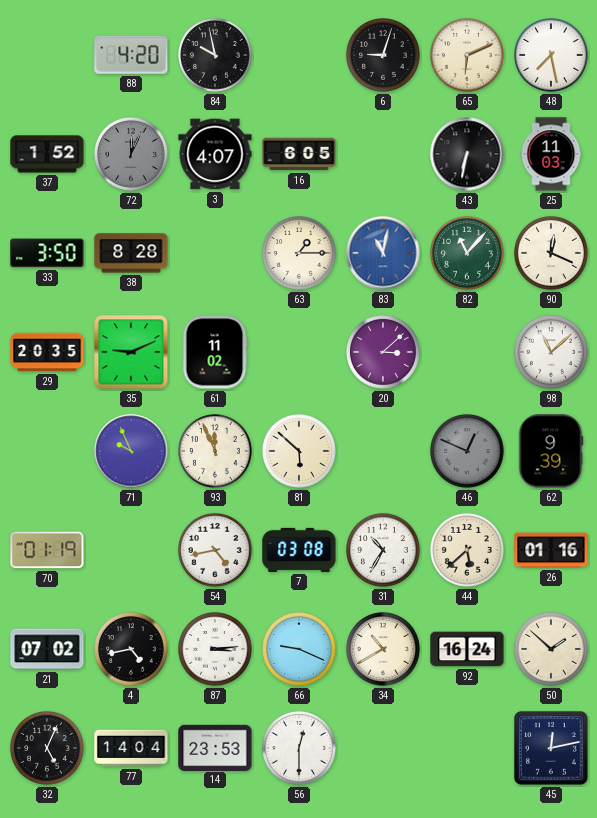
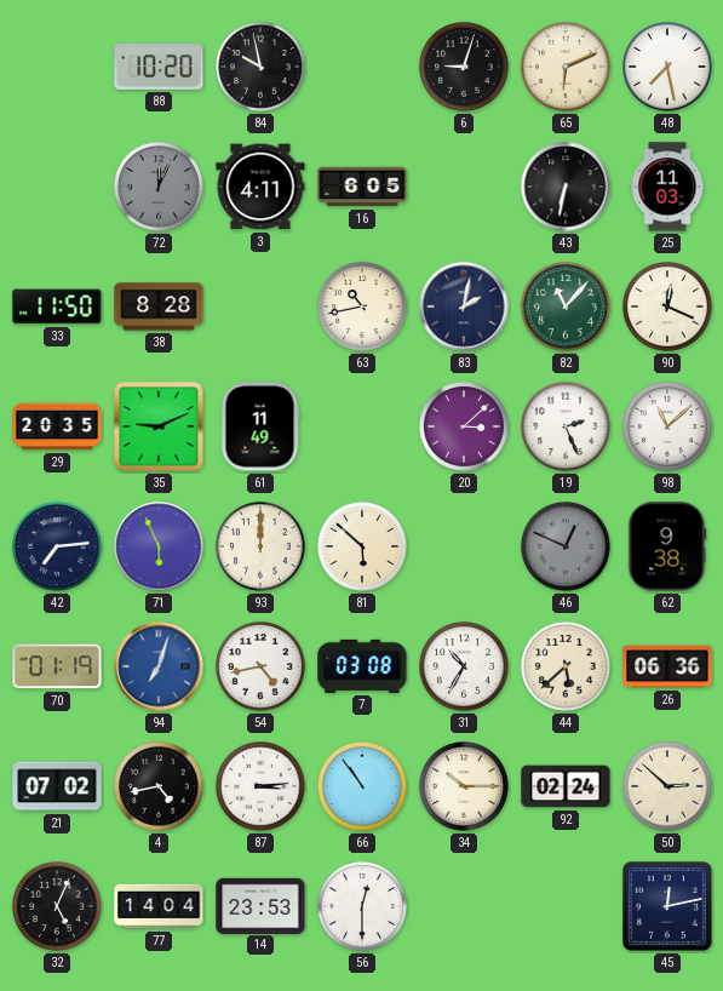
88: 4:20 -> 10:20 (159, 67)
37: 1:52 -> none (47, 154)
3: 4:07 -> 4:11 (260, 187)
33: 3:50 -> 11:50 (57, 307)
63: 1:15 -> 10:43 (363, 308)
83: 11:02 -> 2:02 (464, 307)
83 dial: blue -> navy (464, 307)
61: 11:02 -> 11:49 (260, 426)
19: none -> 2:26 (567, 428)
42: none -> 7:14 (58, 548)
71: 9:56 -> 5:56 (159, 546)
93: 11:56 -> 12:00 (262, 548)
62: 9:39 -> 9:38 (667, 546)
94: none -> 7:03 (159, 666)
26: 01:16 -> 06:36 (667, 666)
66: 9:19 -> 10:54 (363, 787)
34: 10:40 -> 10:15 (465, 787)
92: 16:24 -> 02:24 (566, 786)
50: 1:52 -> 2:52 (669, 787)
